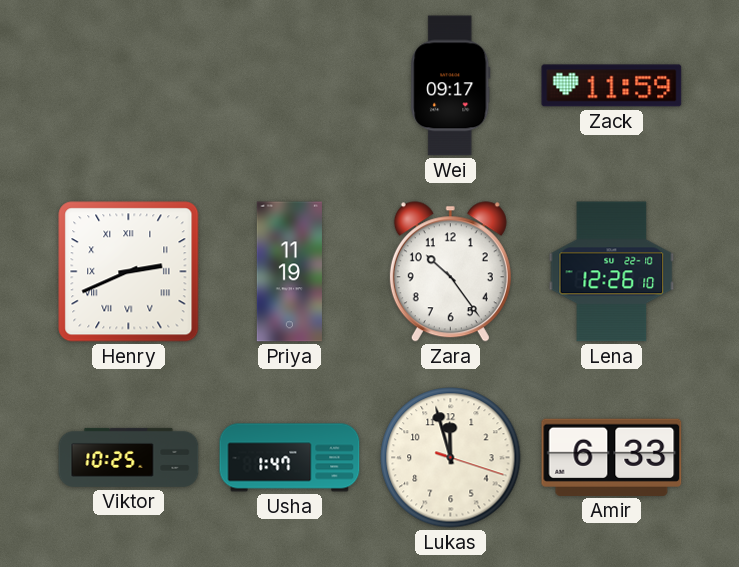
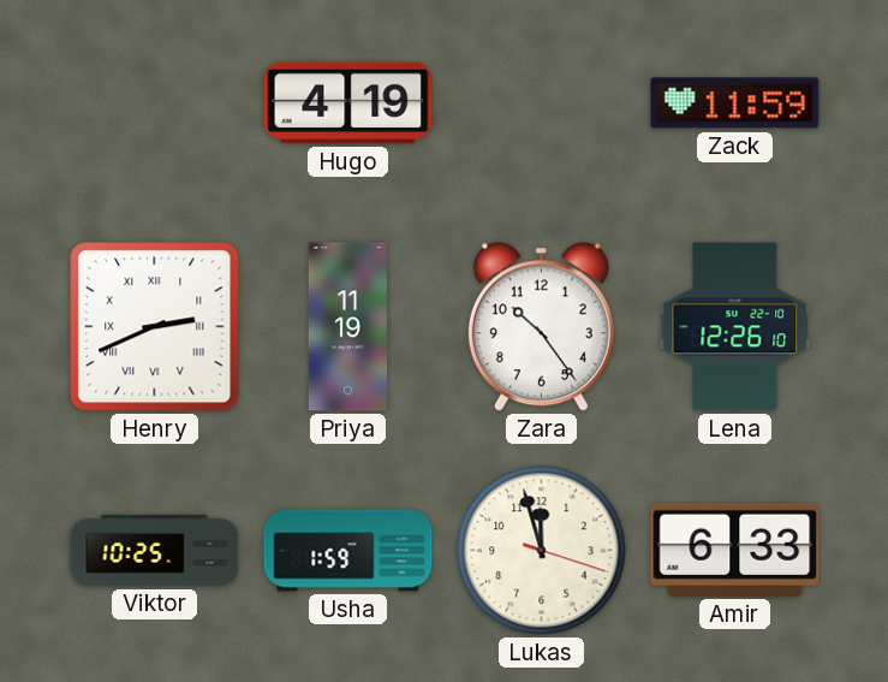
Hugo: none -> 4:19 (348, 103)
Wei: 09:17 -> none (451, 86)
Usha: 1:47 -> 1:59 (348, 551)
